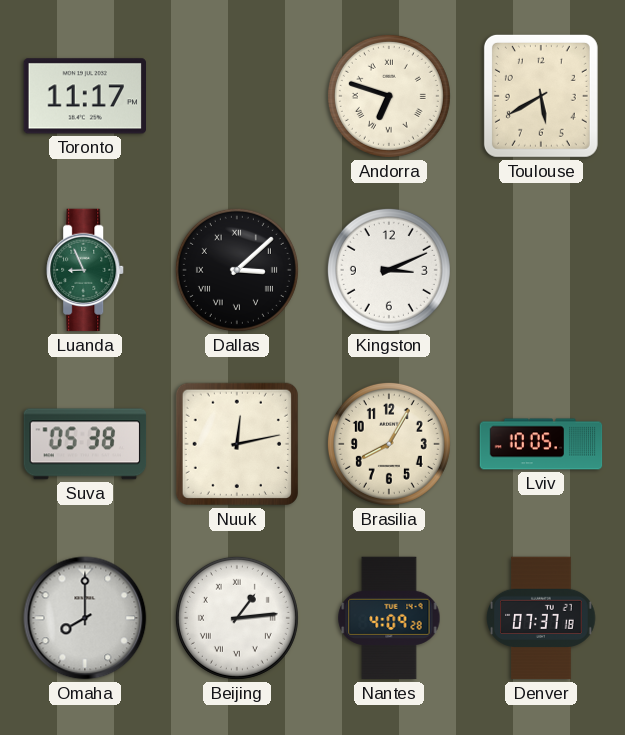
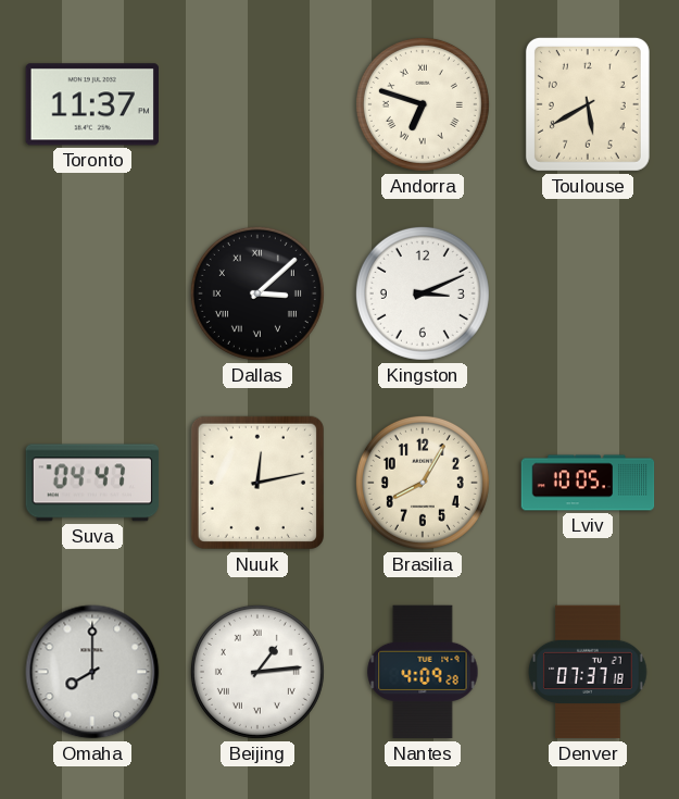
Toronto: 11:17 -> 11:37 (91, 104)
Luanda: 8:56 -> none (86, 270)
Suva: 05:38 -> 04:47 (92, 483)
